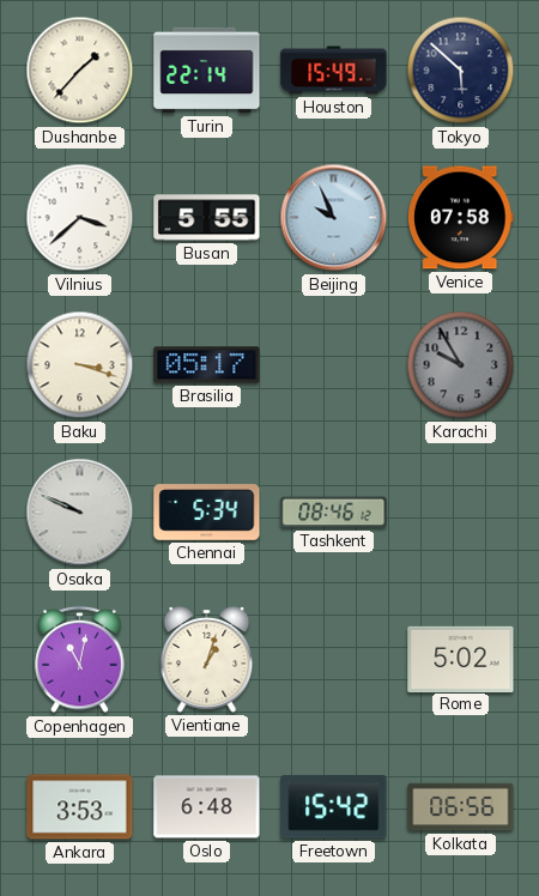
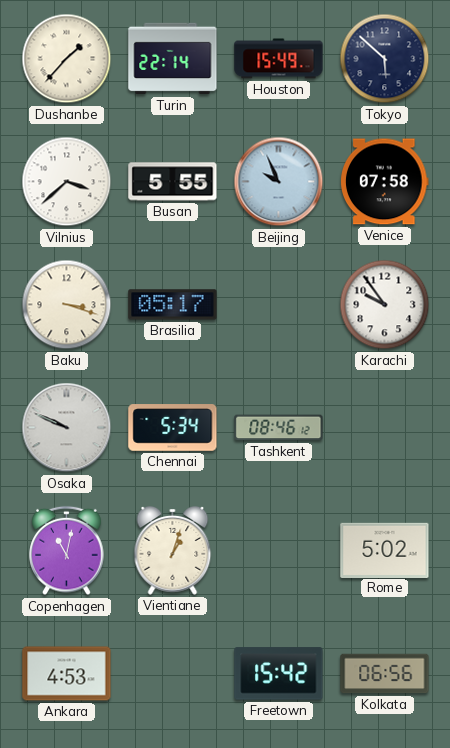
Karachi: 9:55 -> 9:54 (385, 305)
Karachi dial: grey -> white (385, 305)
Ankara: 3:53 -> 4:53 (67, 674)
Oslo: 6:48 -> none (207, 807)
